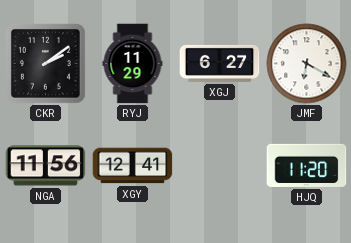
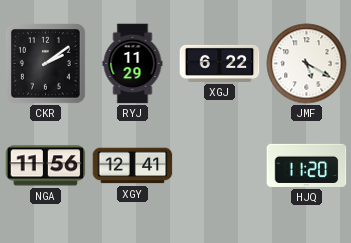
XGJ: 6:27 -> 6:22 (220, 63)
JMF: 6:20 -> 5:20 (307, 64)
